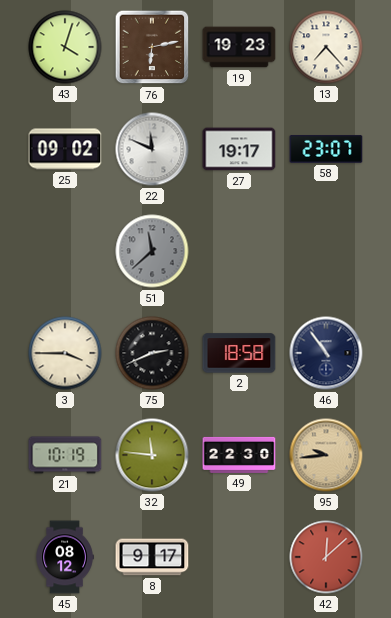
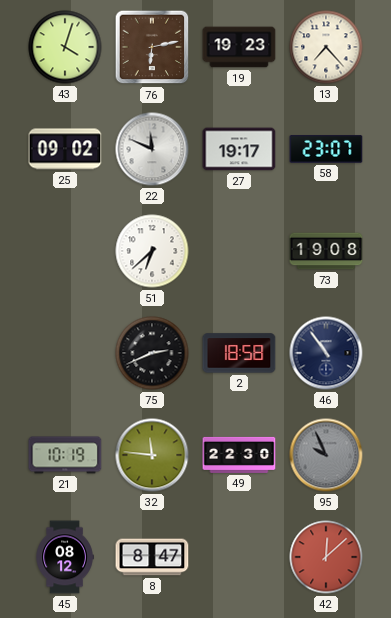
51: 11:38 -> 6:38 (152, 251)
51 dial: grey -> white (152, 251)
73: none -> 19:08 (326, 251)
3: 3:45 -> none (65, 353)
95: 9:44 -> 9:56 (326, 455)
95 dial: champagne -> grey (326, 455)
8: 9:17 -> 8:47 (152, 557)
